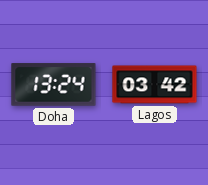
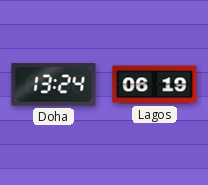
Lagos: 03:42 -> 06:19 (155, 85)
